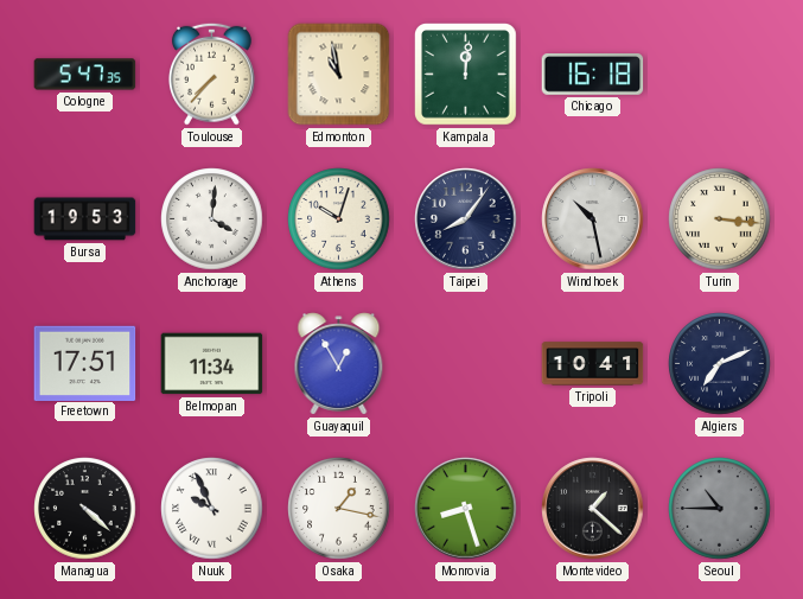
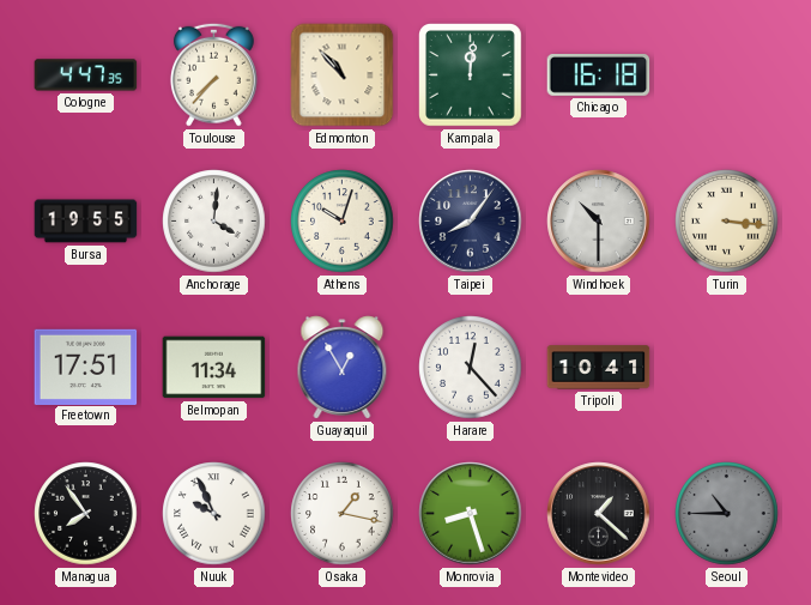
Cologne: 5:47 -> 4:47 (86, 75)
Edmonton: 10:58 -> 10:53 (343, 75)
Bursa: 19:53 -> 19:55 (86, 222)
Windhoek: 10:28 -> 10:30 (599, 222)
Harare: none -> 12:23 (471, 368)
Algiers: 7:11 -> none (720, 364)
Managua: 4:22 -> 7:54 (86, 514)
